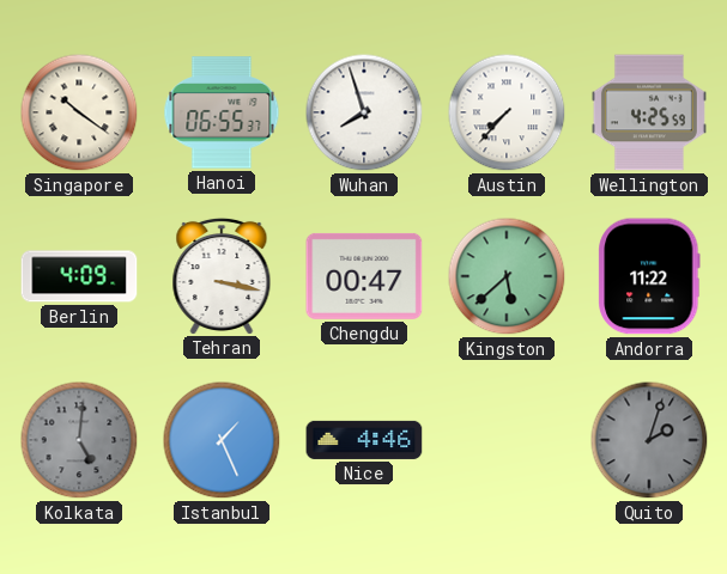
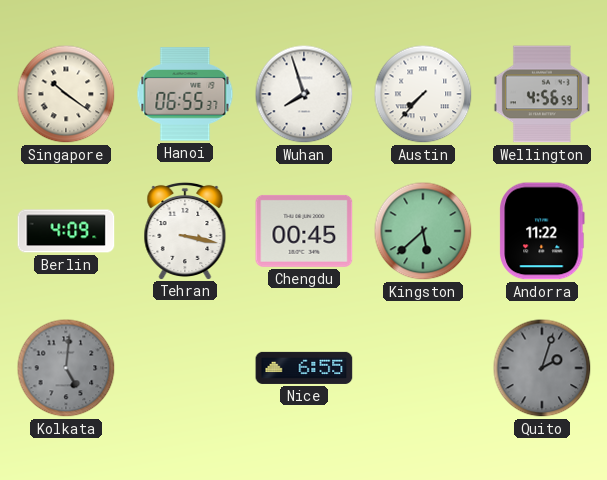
Wellington: 4:25 -> 4:56 (542, 94)
Chengdu: 00:47 -> 00:45 (304, 231)
Istanbul: 1:26 -> none (222, 440)
Nice: 4:46 -> 6:55 (304, 368)
